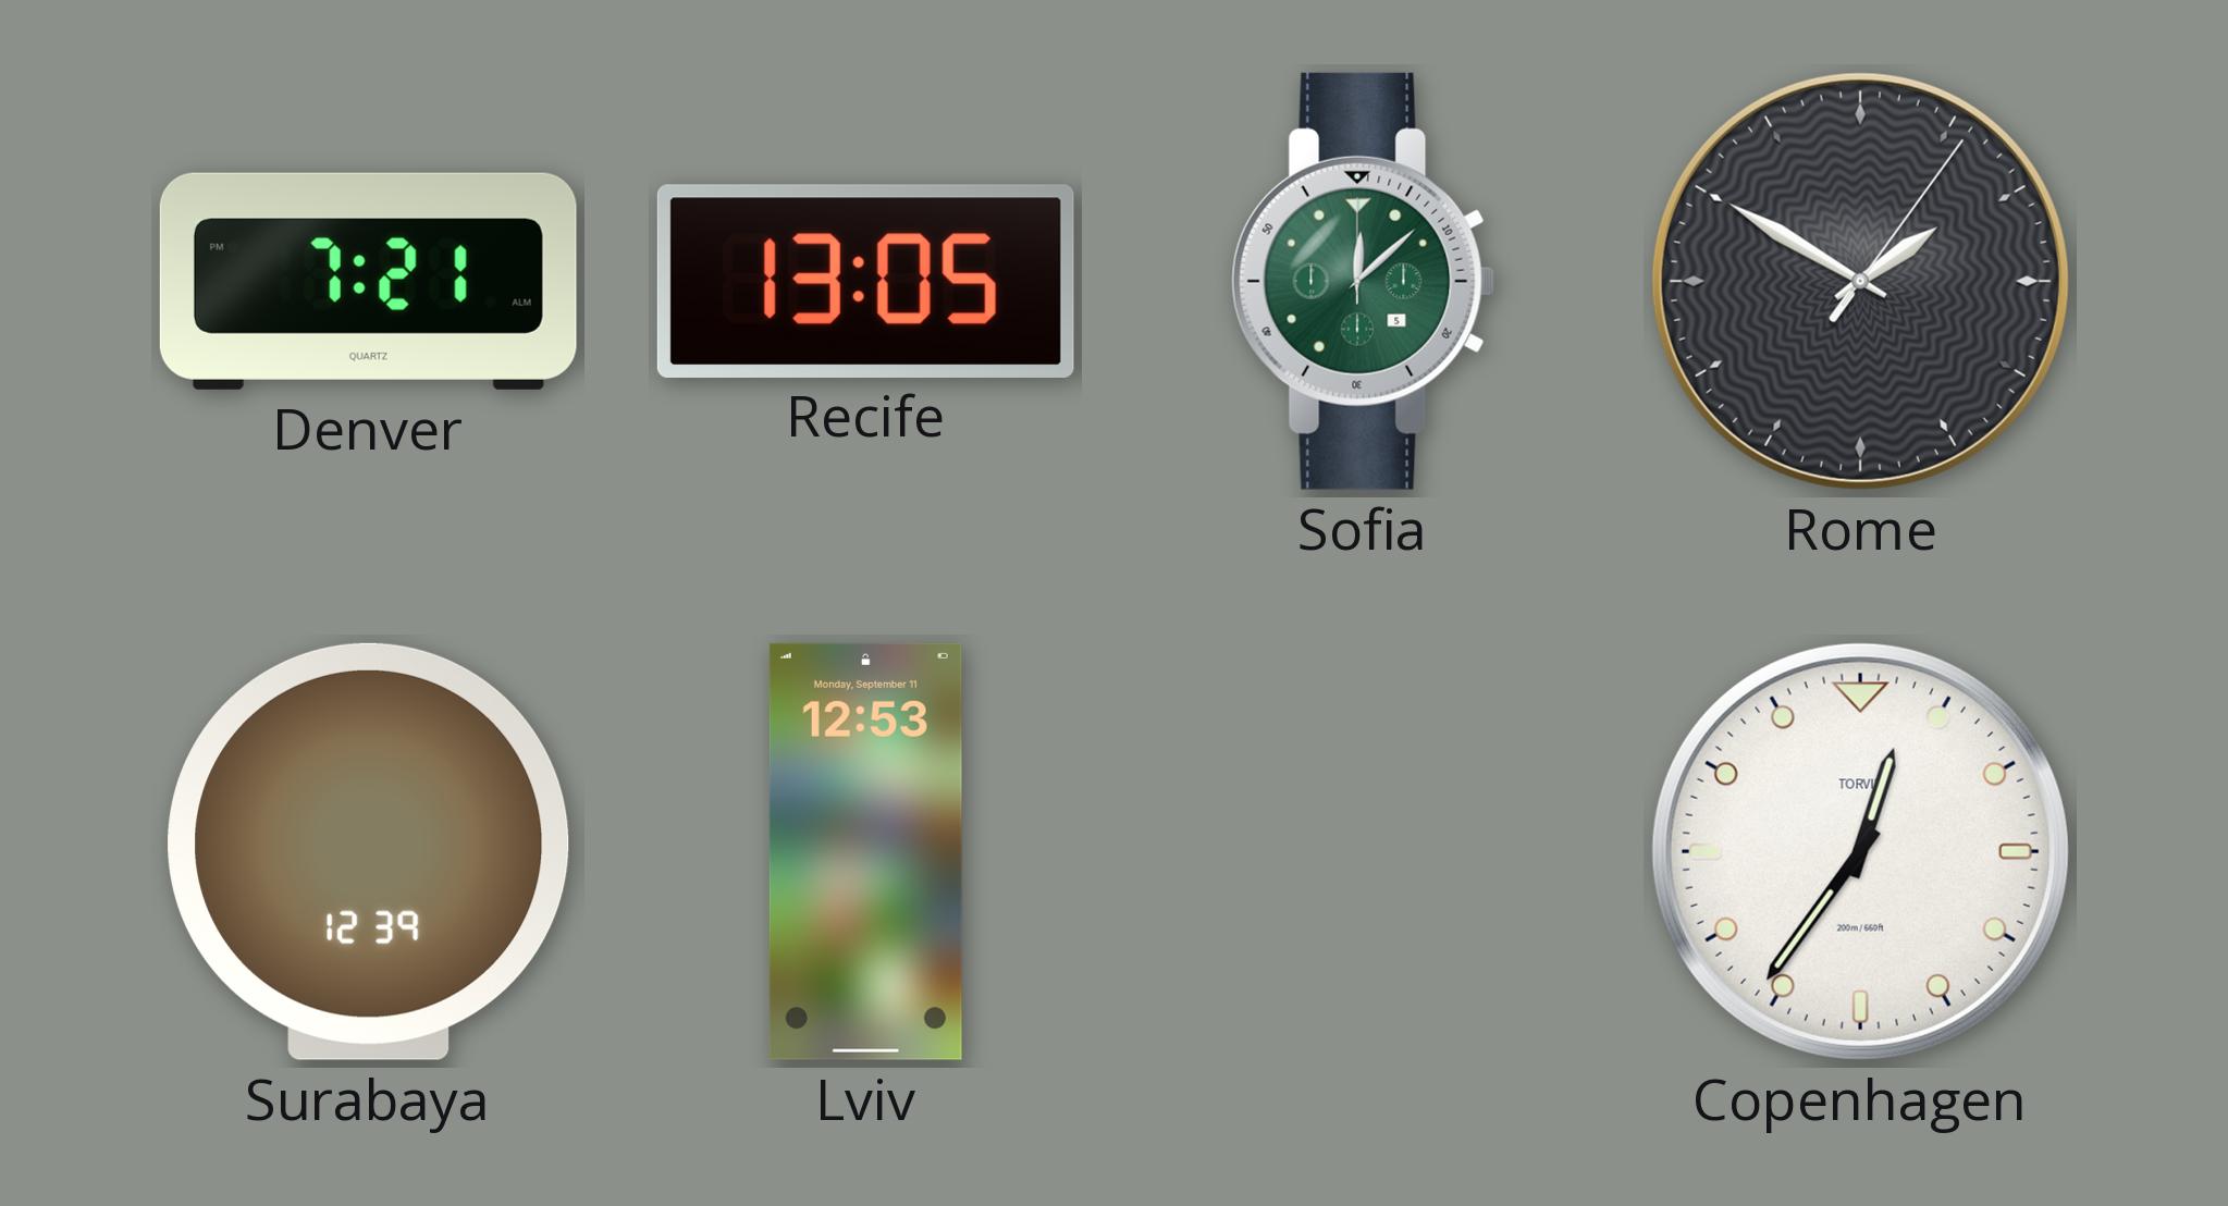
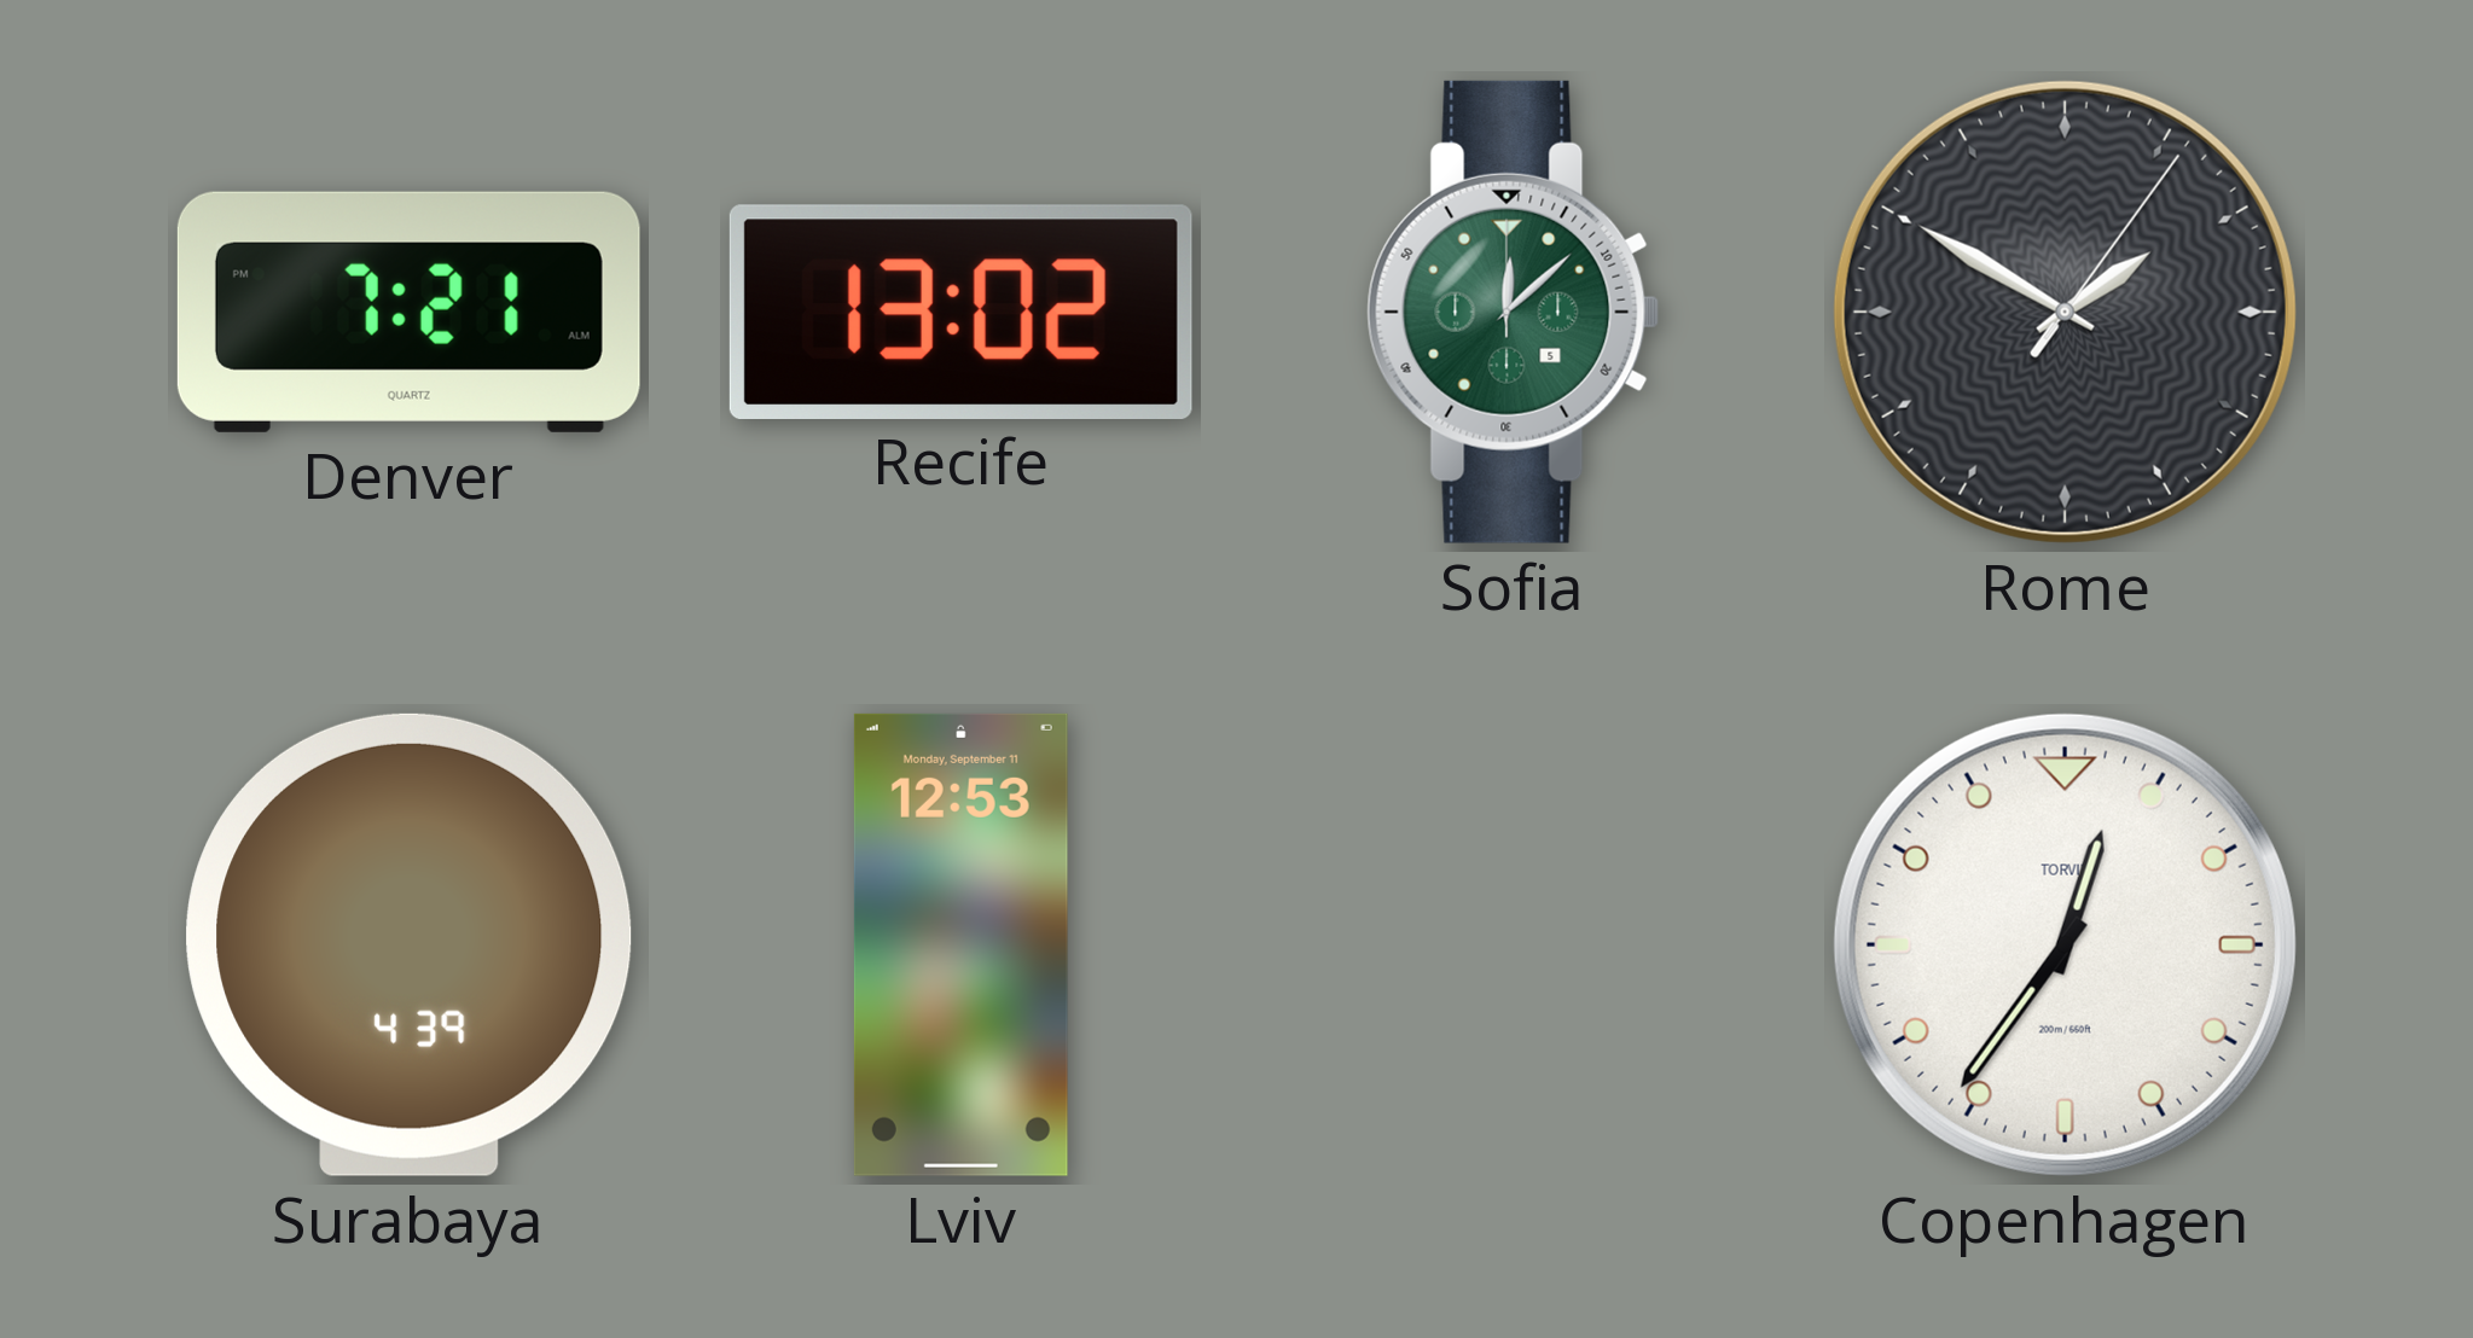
Recife: 13:05 -> 13:02 (960, 312)
Surabaya: 12:39 -> 4:39 (410, 944)
